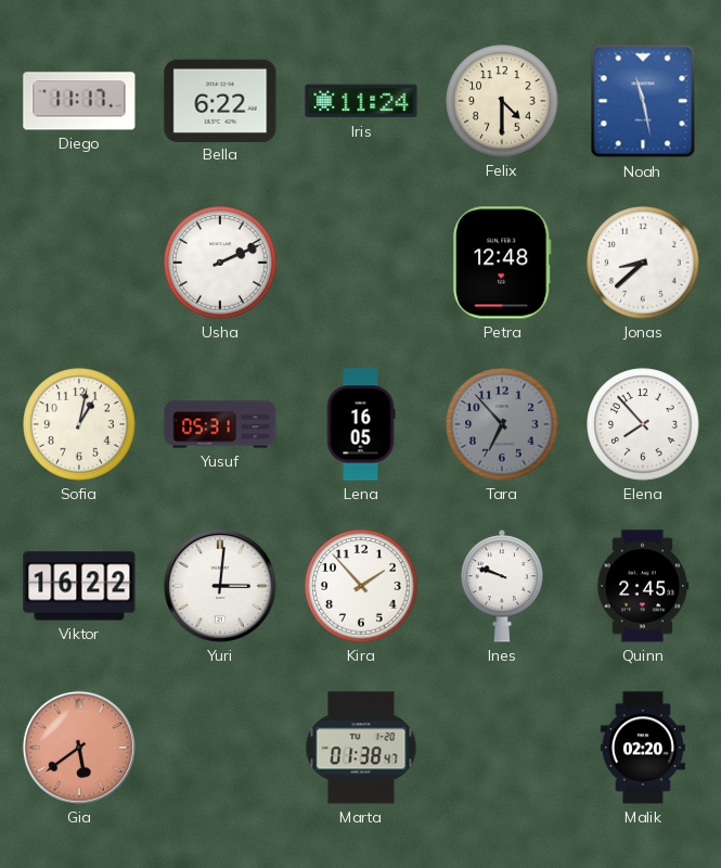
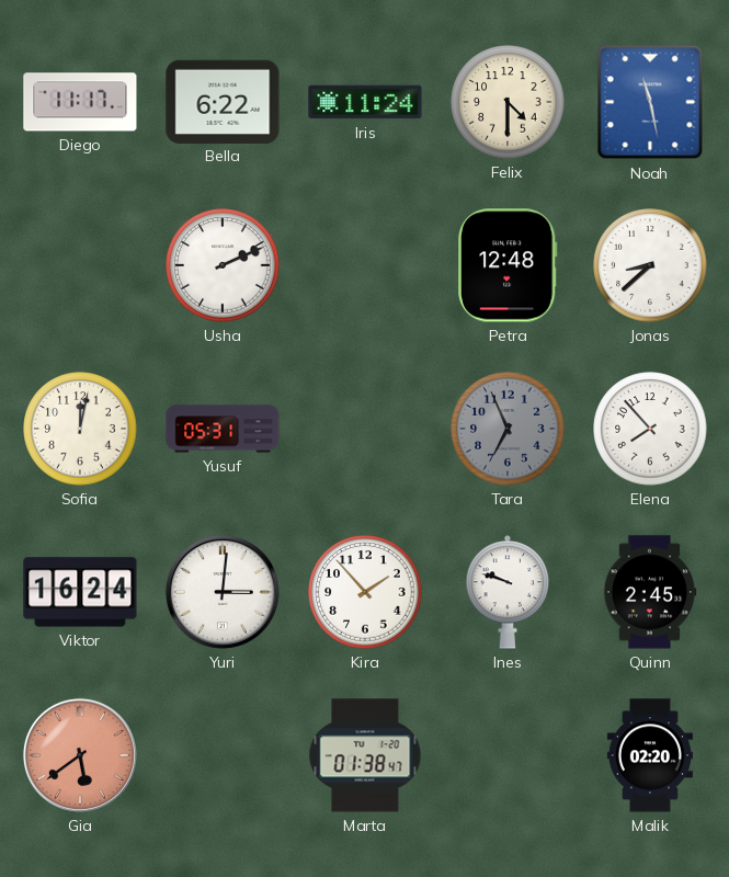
Sofia: 1:02 -> 12:02 (80, 429)
Lena: 16:05 -> none (361, 424)
Tara: 6:53 -> 6:56 (508, 429)
Viktor: 16:22 -> 16:24 (80, 592)
